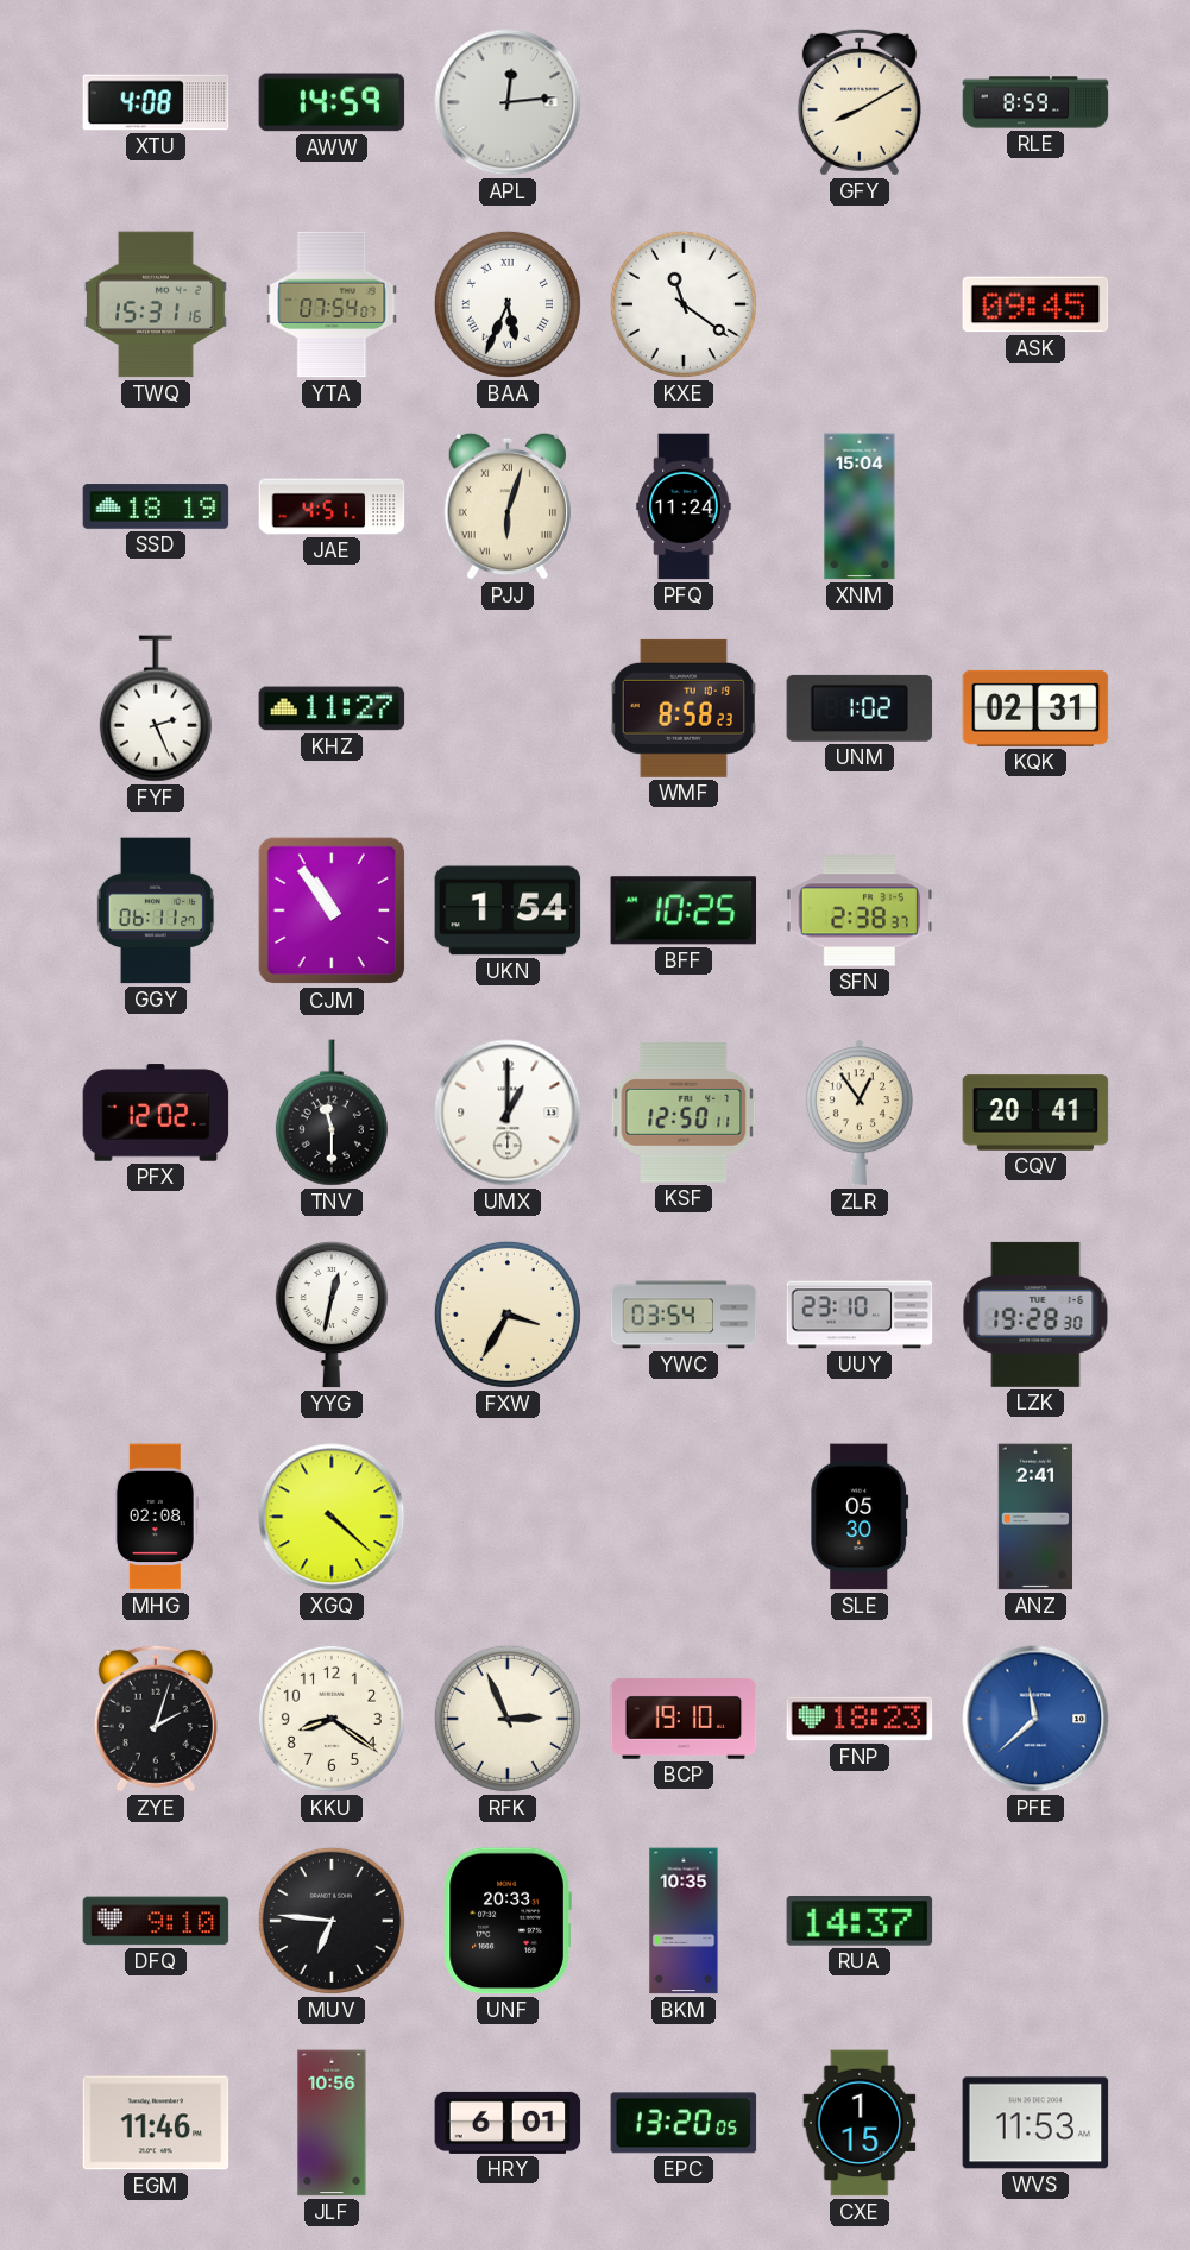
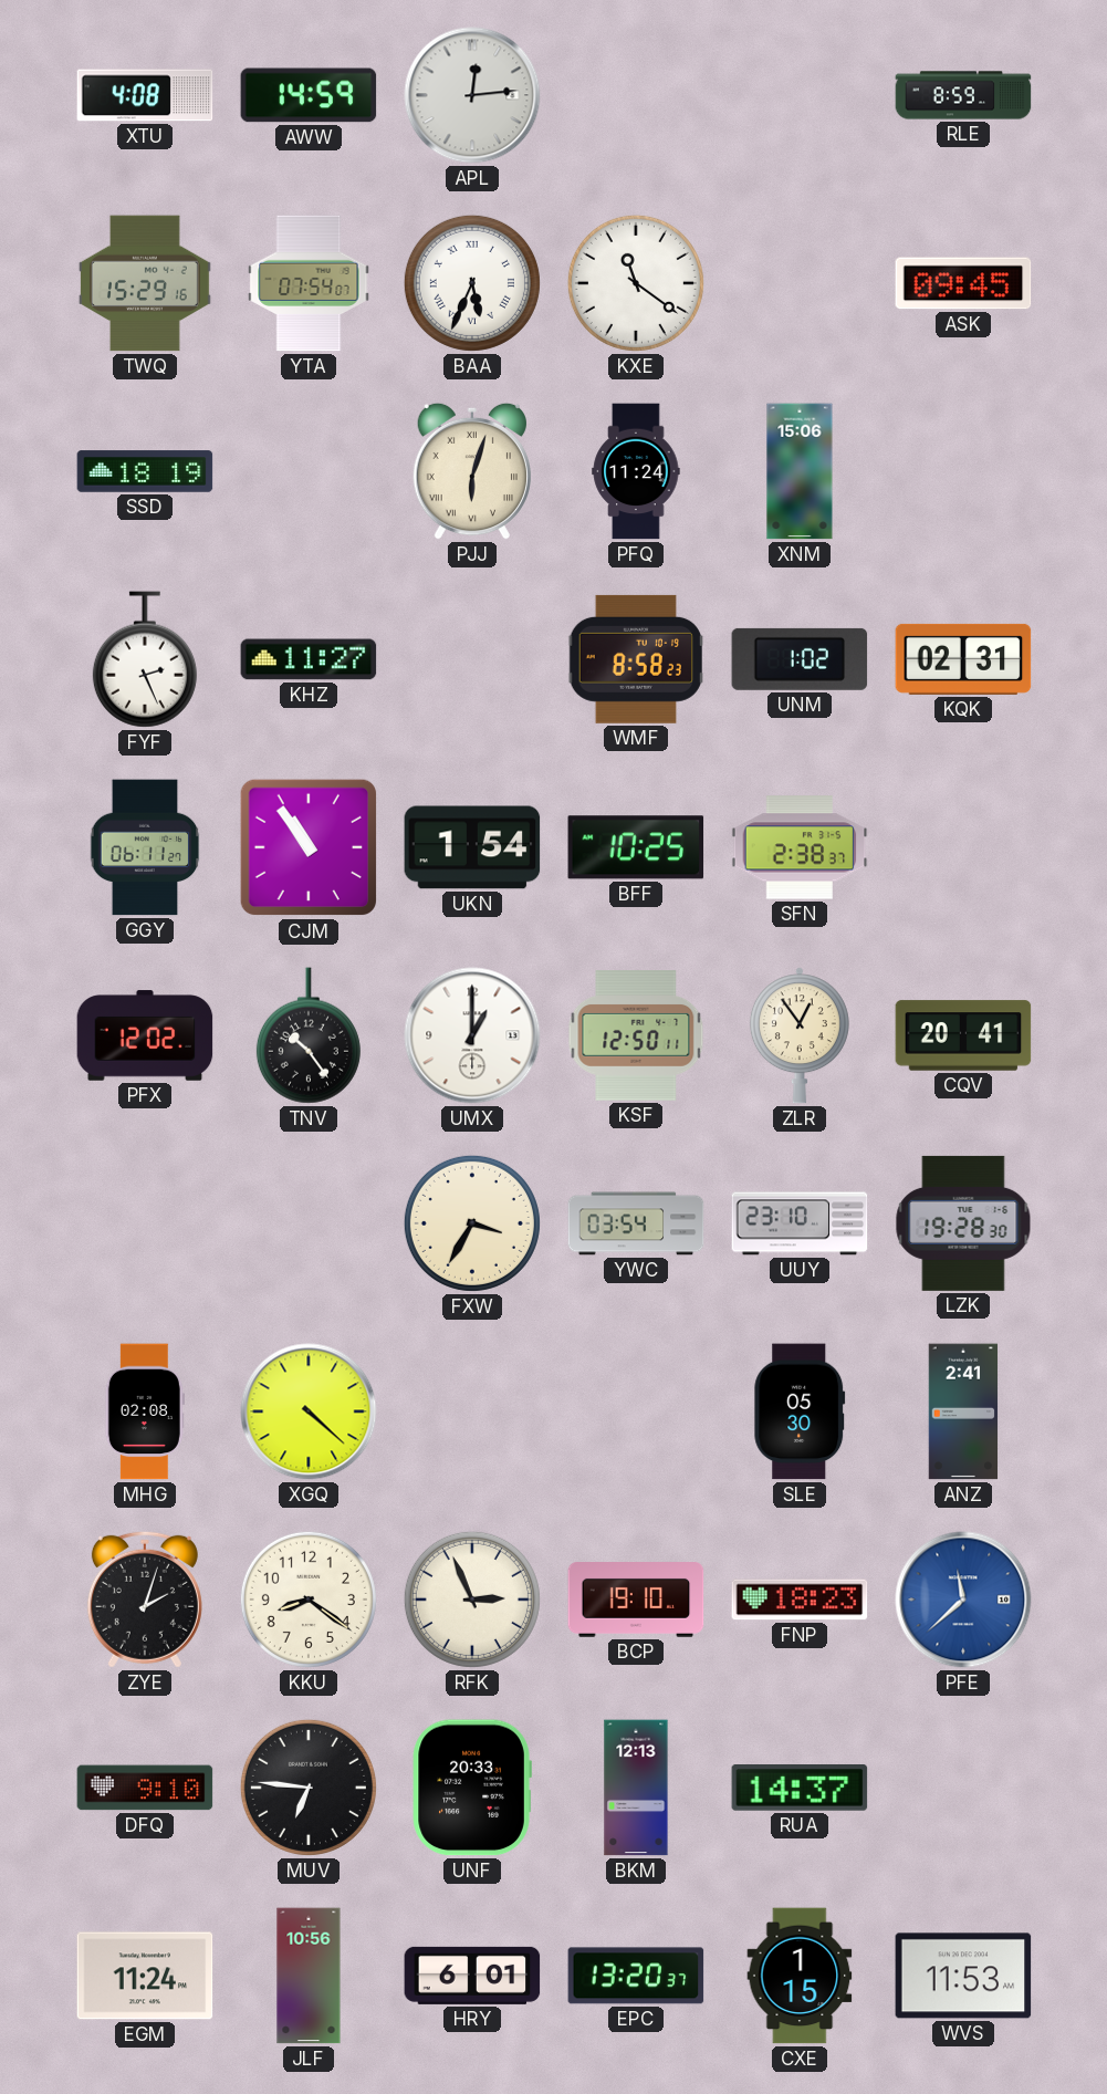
GFY: 8:10 -> none (860, 102)
TWQ: 15:31 -> 15:29 (145, 283)
JAE: 4:51 -> none (332, 506)
XNM: 15:04 -> 15:06 (800, 471)
TNV: 11:30 -> 10:24 (309, 1035)
YYG: 12:32 -> none (332, 1315)
BKM: 10:35 -> 12:13 (636, 1788)
EGM: 11:46 -> 11:24 (145, 1976)
EPC: 13:20:05 -> 13:20:37 (636, 1976)
